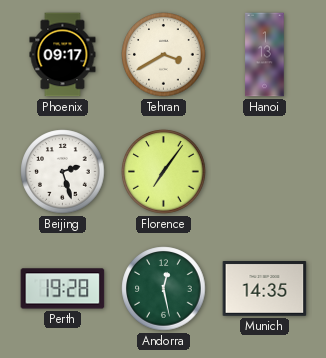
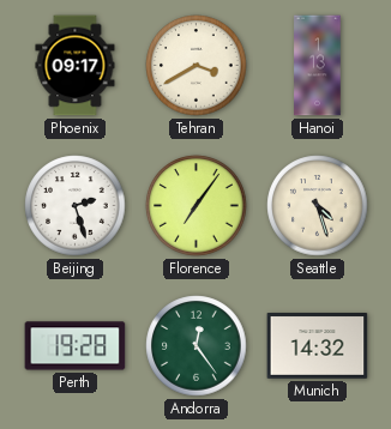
Seattle: none -> 4:27 (318, 206)
Andorra: 12:28 -> 12:24 (197, 346)
Munich: 14:35 -> 14:32 (318, 346)
